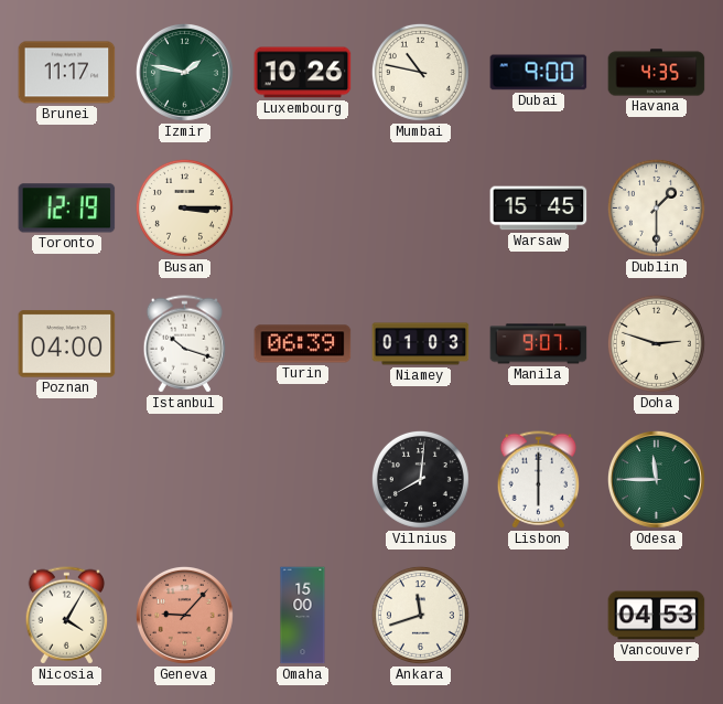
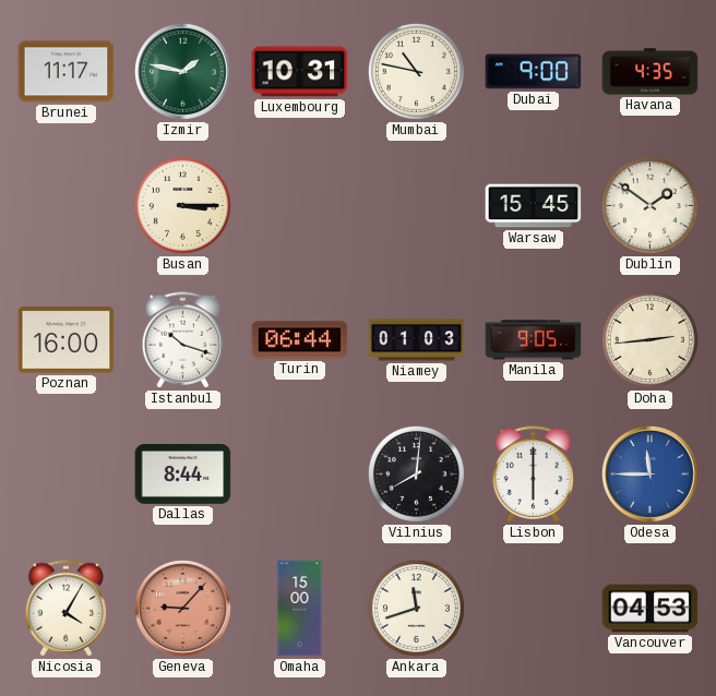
Luxembourg: 10:26 -> 10:31 (300, 72)
Toronto: 12:19 -> none (67, 209)
Dublin: 1:30 -> 1:51 (649, 205)
Poznan: 04:00 -> 16:00 (67, 340)
Turin: 06:39 -> 06:44 (300, 340)
Manila: 9:07 -> 9:05 (534, 340)
Doha: 2:48 -> 2:44 (649, 339)
Dallas: none -> 8:44 (183, 475)
Odesa dial: green -> blue (649, 473)
